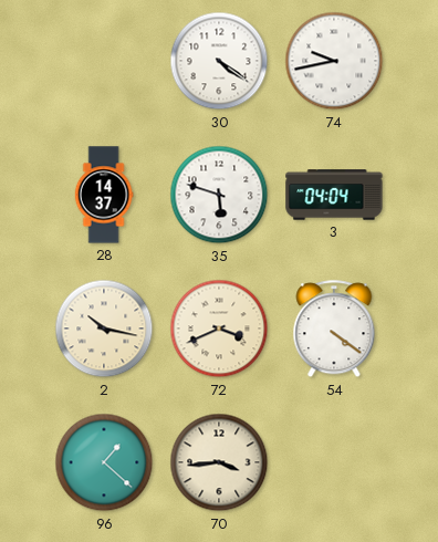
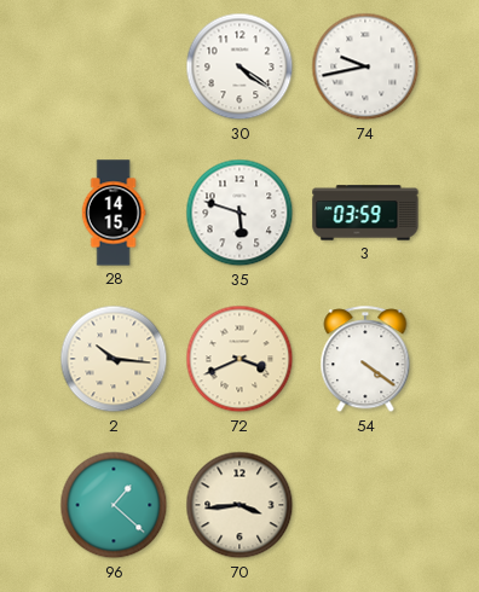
28: 14:37 -> 14:15 (114, 213)
3: 04:04 -> 03:59 (365, 213)
2: 10:17 -> 10:16 (114, 359)
